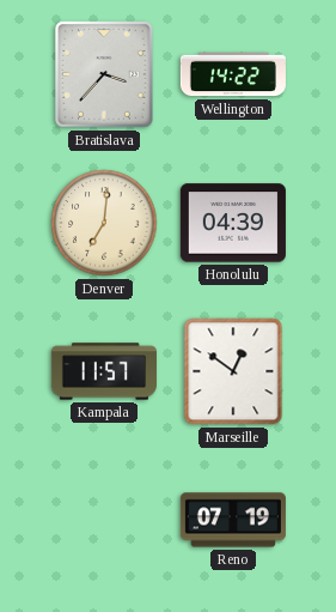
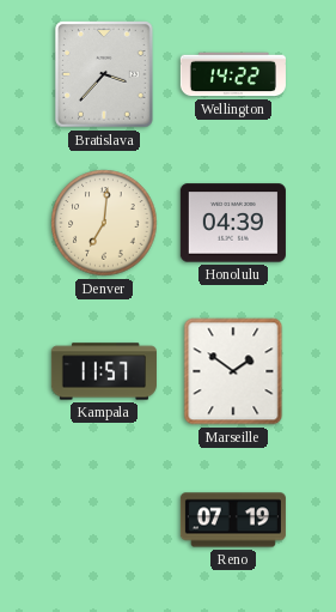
Marseille: 12:51 -> 1:51 (233, 371)
